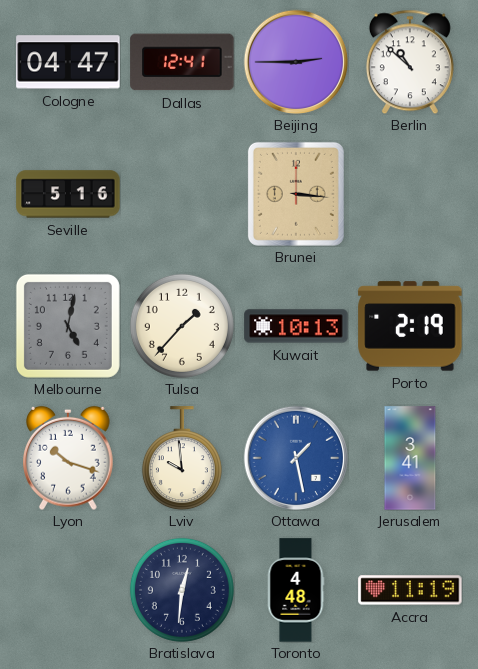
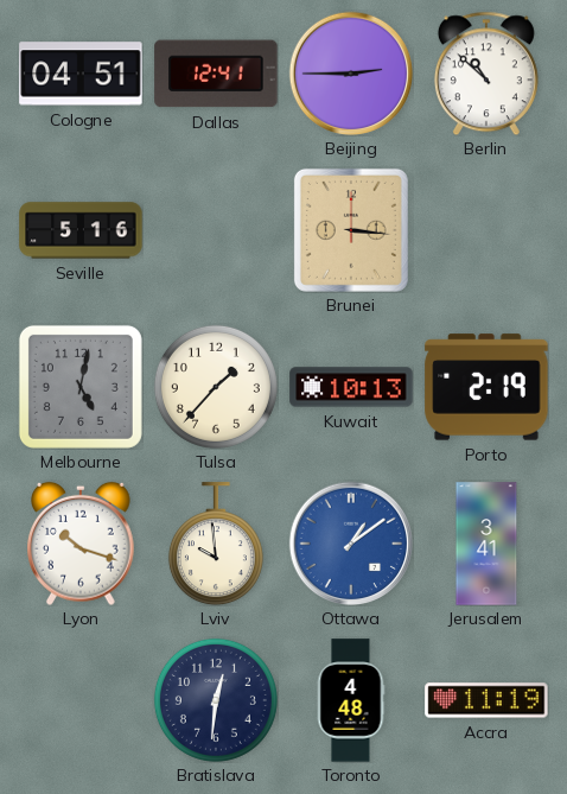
Cologne: 04:47 -> 04:51 (81, 74)
Ottawa: 1:28 -> 1:09 (351, 544)
